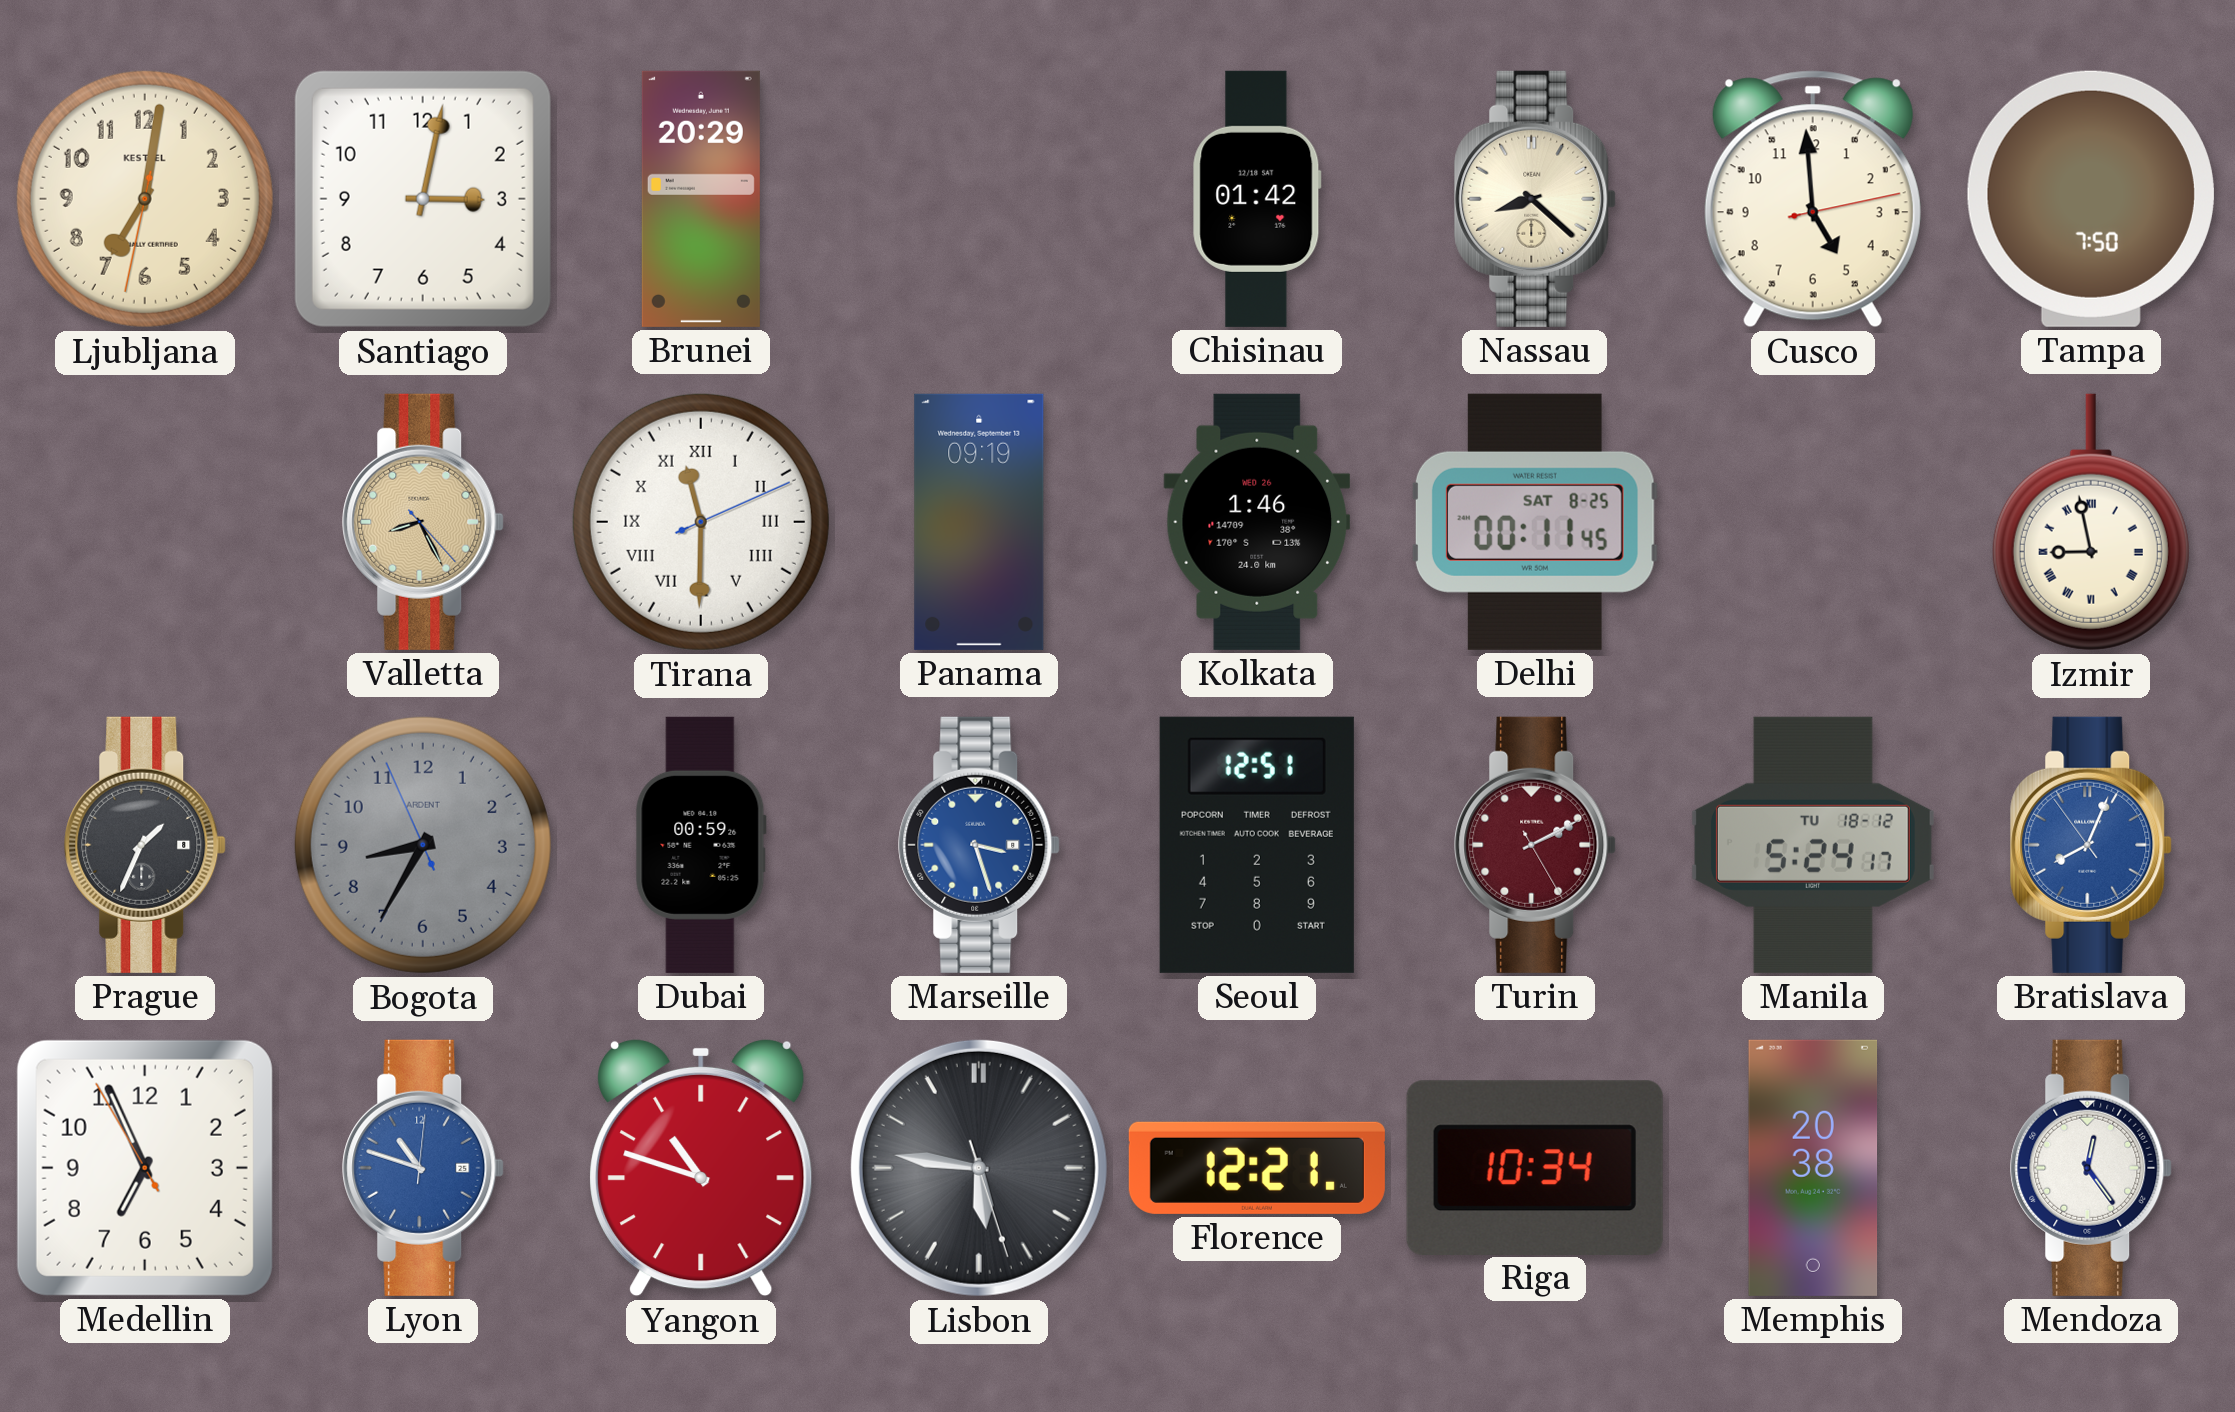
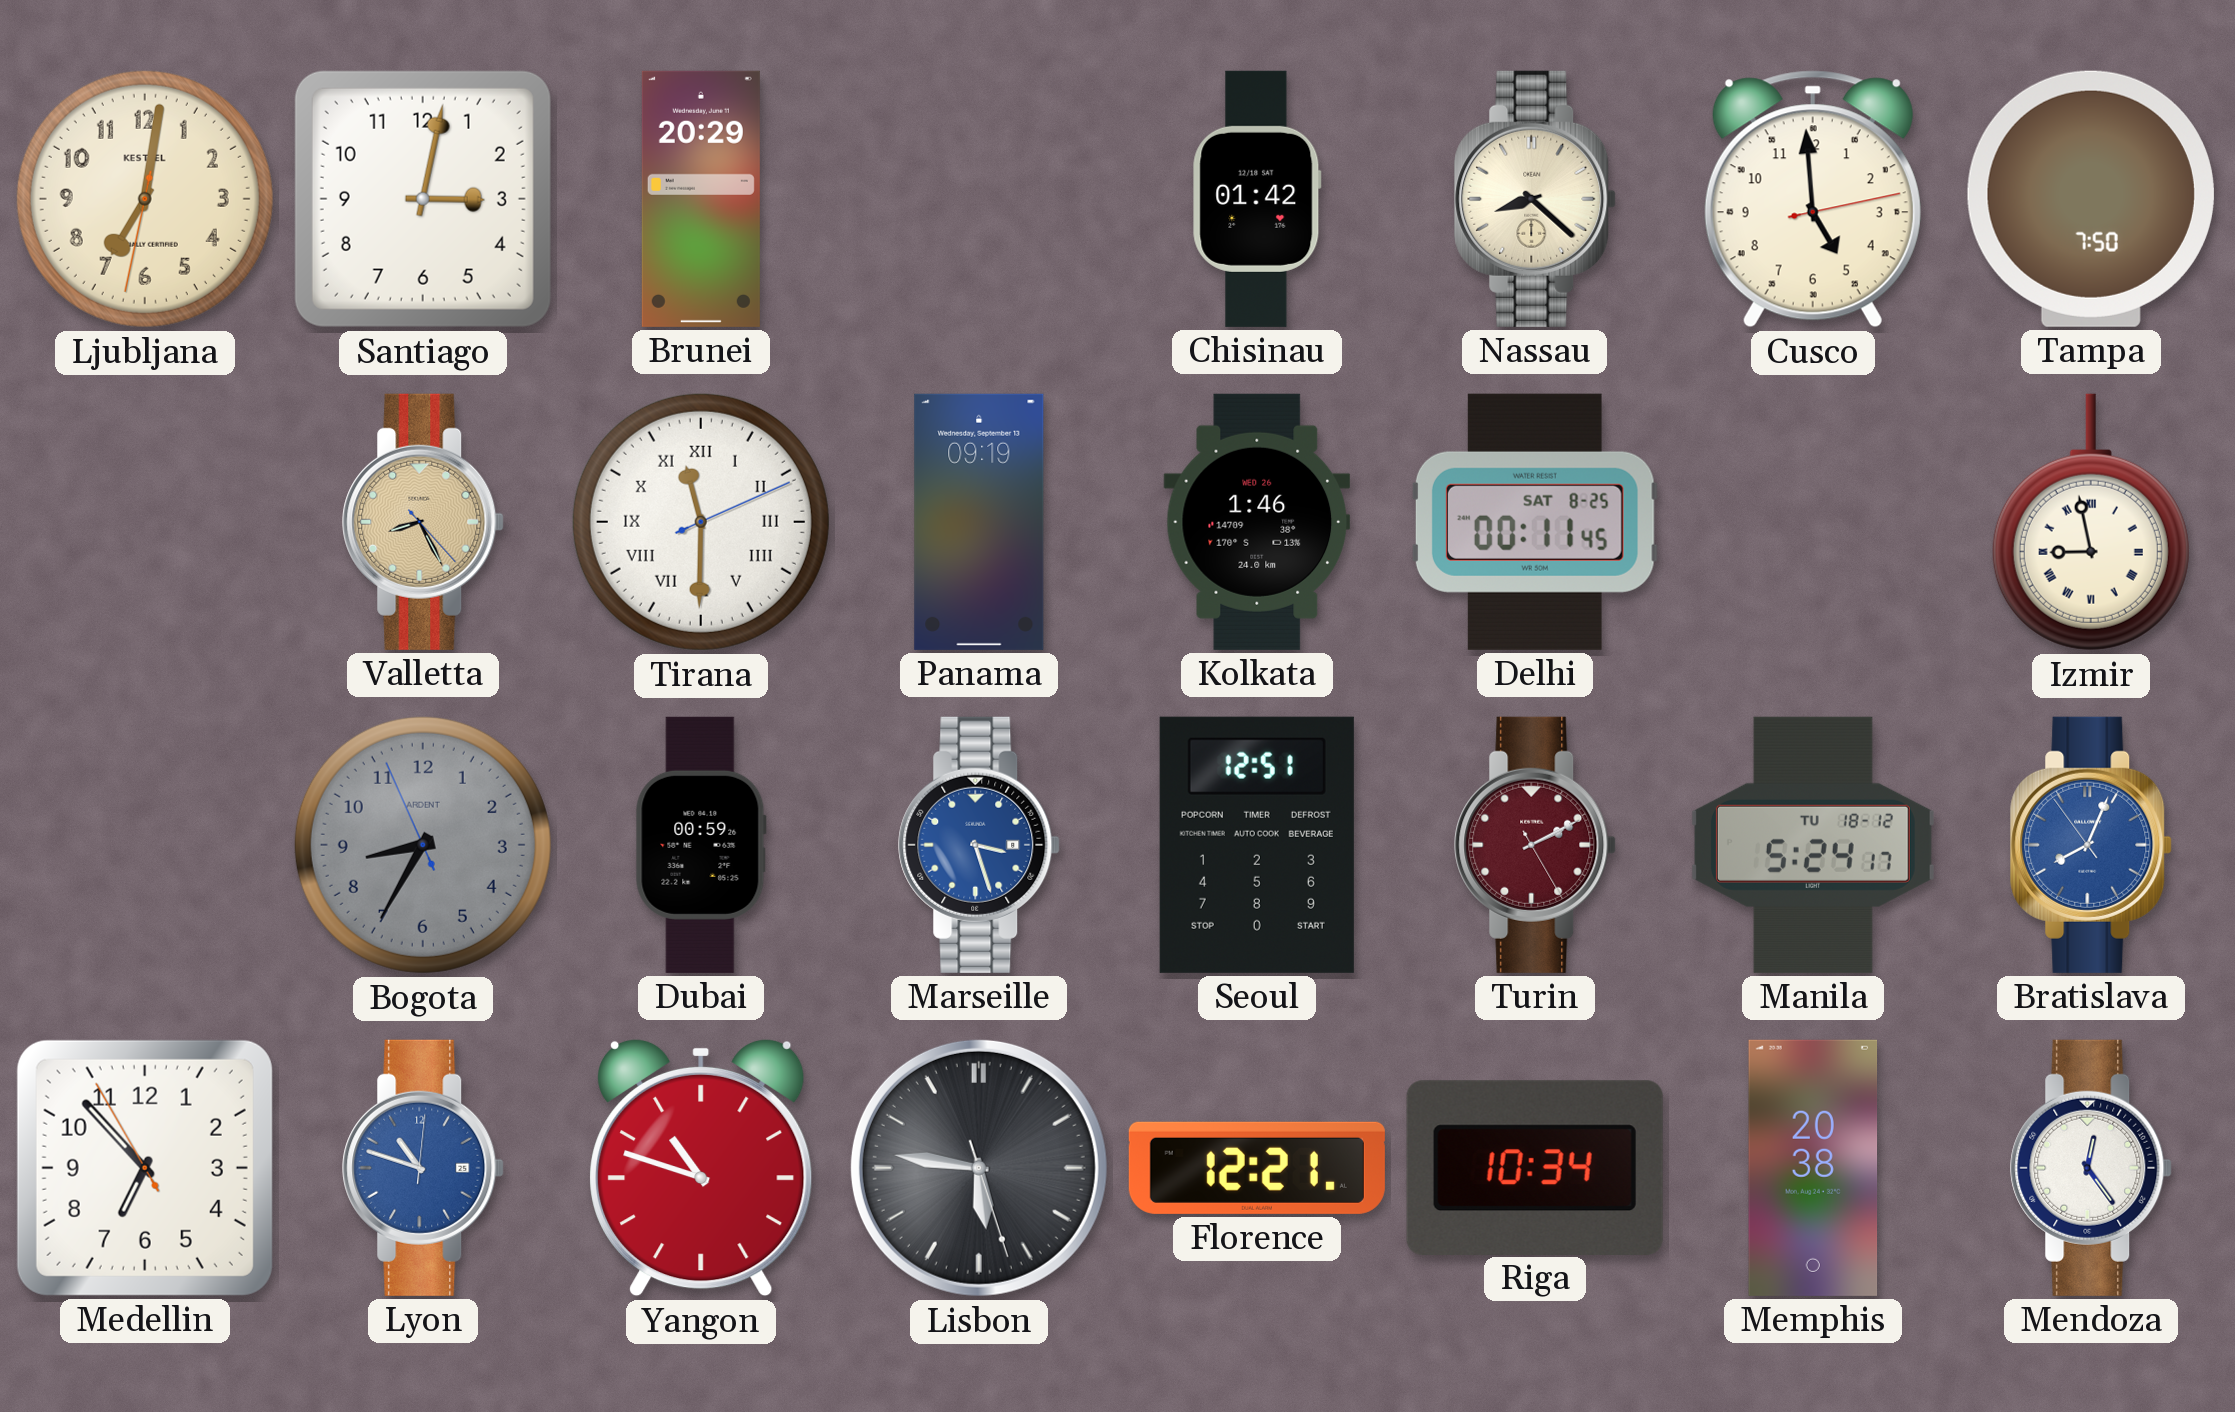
Prague: 1:34 -> none (145, 845)
Medellin: 6:55 -> 6:52 (145, 1168)
